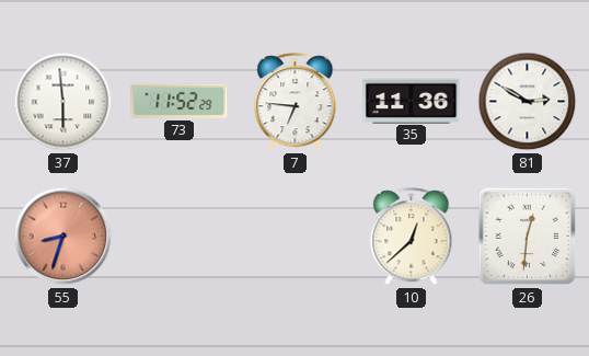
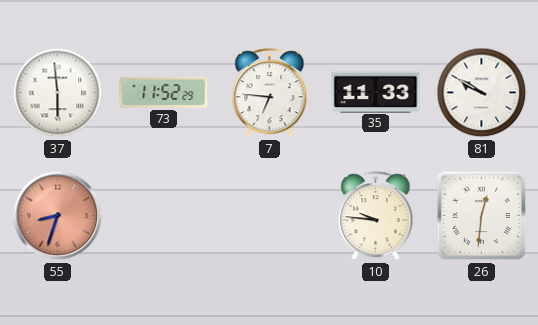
35: 11:36 -> 11:33 (376, 92)
81: 2:50 -> 9:50 (482, 93)
10: 12:38 -> 9:46 (376, 216)
